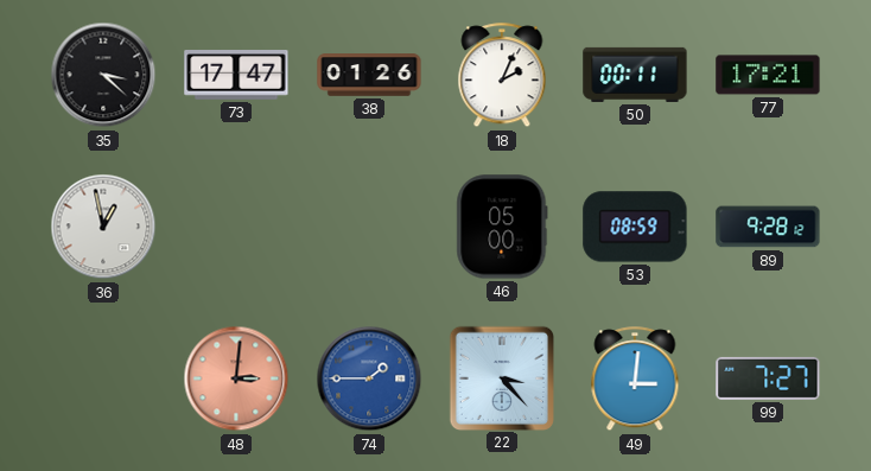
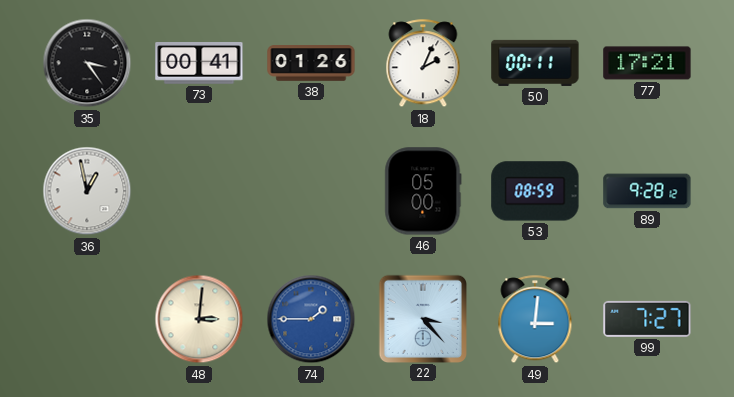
35: 3:22 -> 3:24 (87, 63)
73: 17:47 -> 00:41 (199, 64)
48 dial: salmon -> cream (199, 319)
